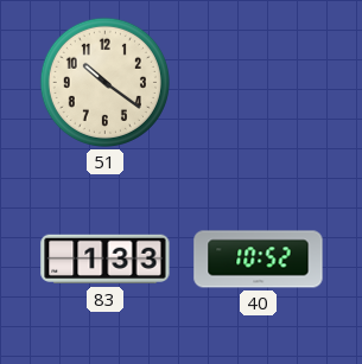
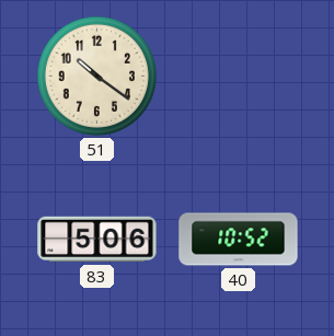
83: 1:33 -> 5:06 (97, 240)
